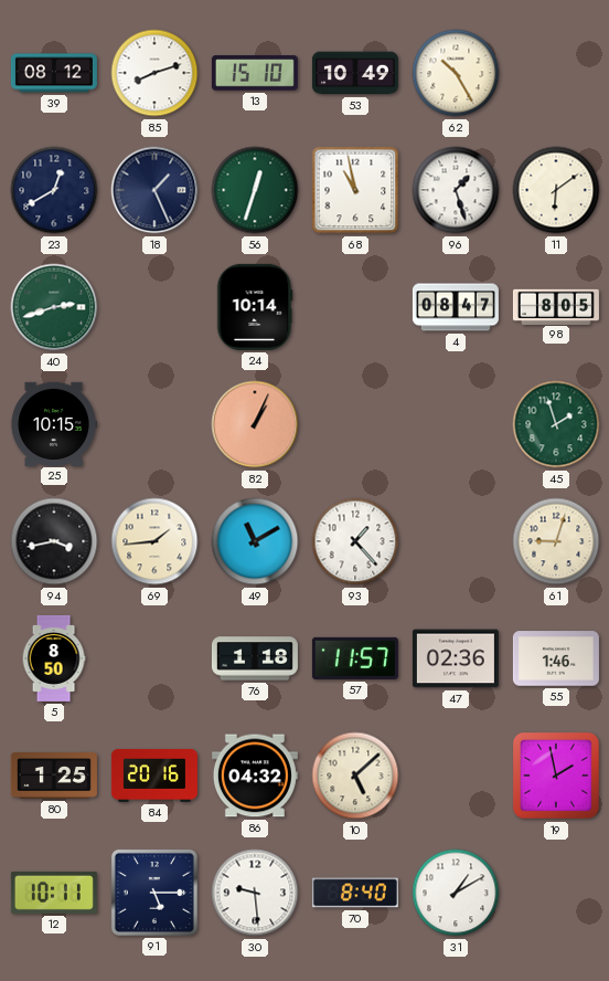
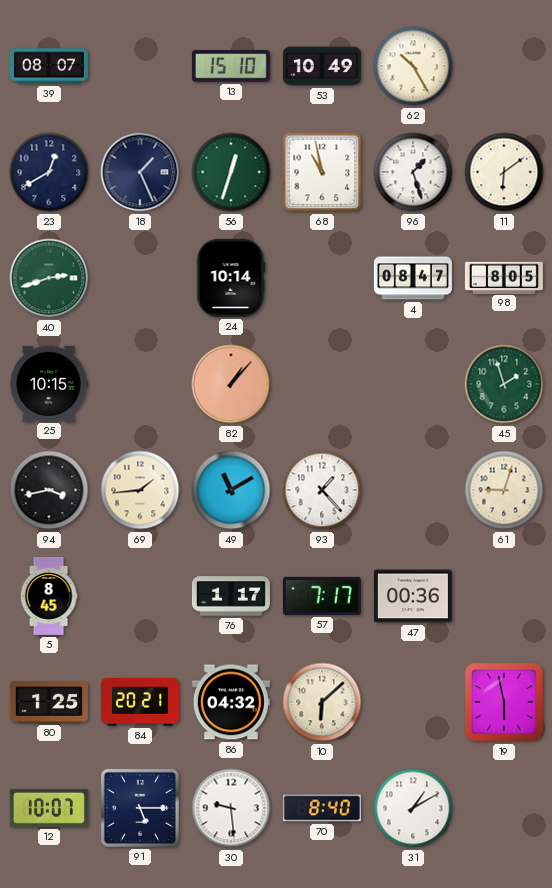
39: 08:12 -> 08:07 (49, 66)
85: 8:12 -> none (154, 73)
82: 1:04 -> 1:07 (231, 384)
5: 8:50 -> 8:45 (49, 596)
76: 1:18 -> 1:17 (231, 596)
57: 11:57 -> 7:17 (322, 596)
47: 02:36 -> 00:36 (413, 596)
55: 1:46 -> none (556, 658)
84: 20:16 -> 20:21 (140, 702)
10: 5:08 -> 6:08 (322, 702)
19: 1:58 -> 5:58 (504, 702)
12: 10:11 -> 10:07 (49, 808)
